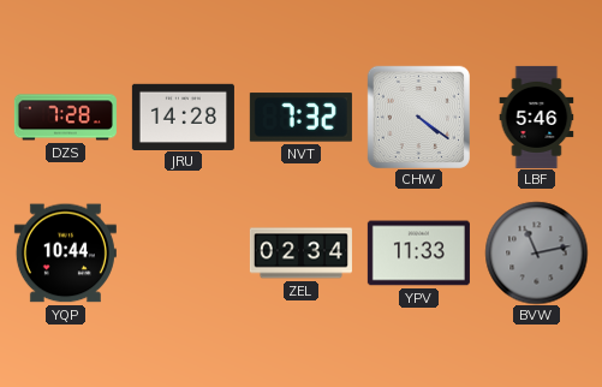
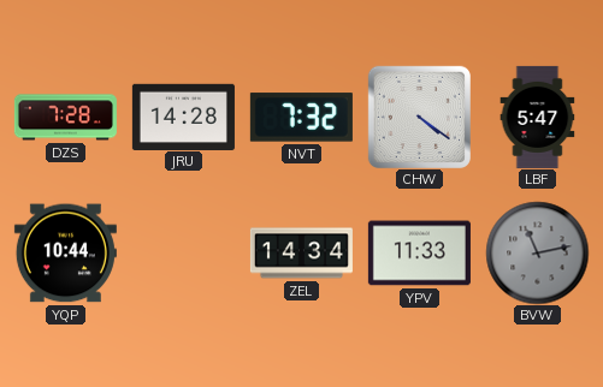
LBF: 5:46 -> 5:47 (538, 117)
ZEL: 02:34 -> 14:34 (301, 254)
